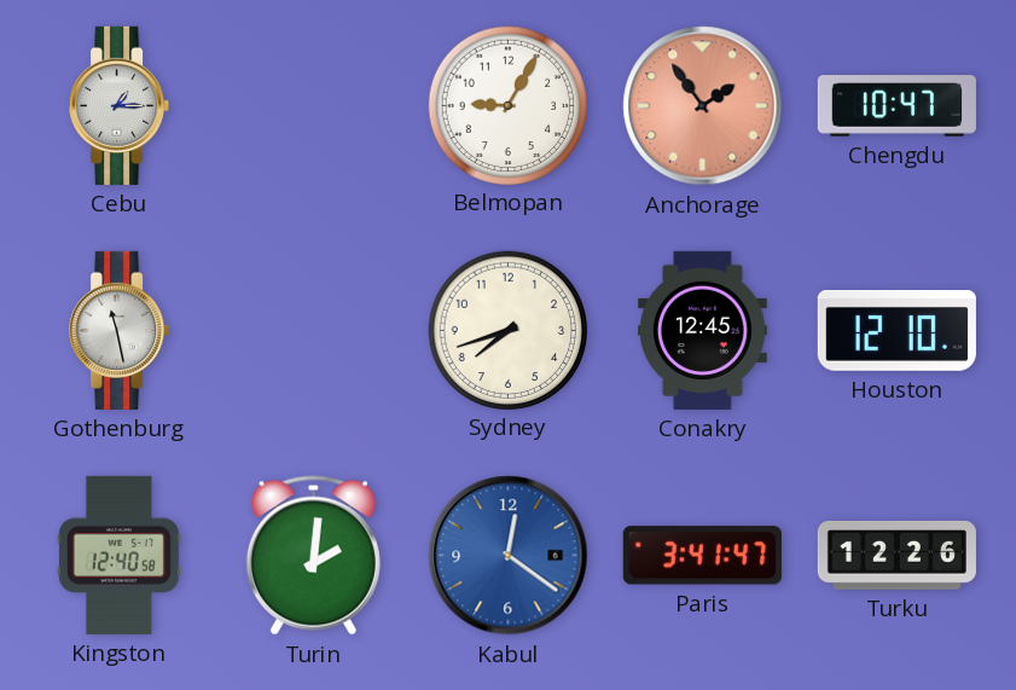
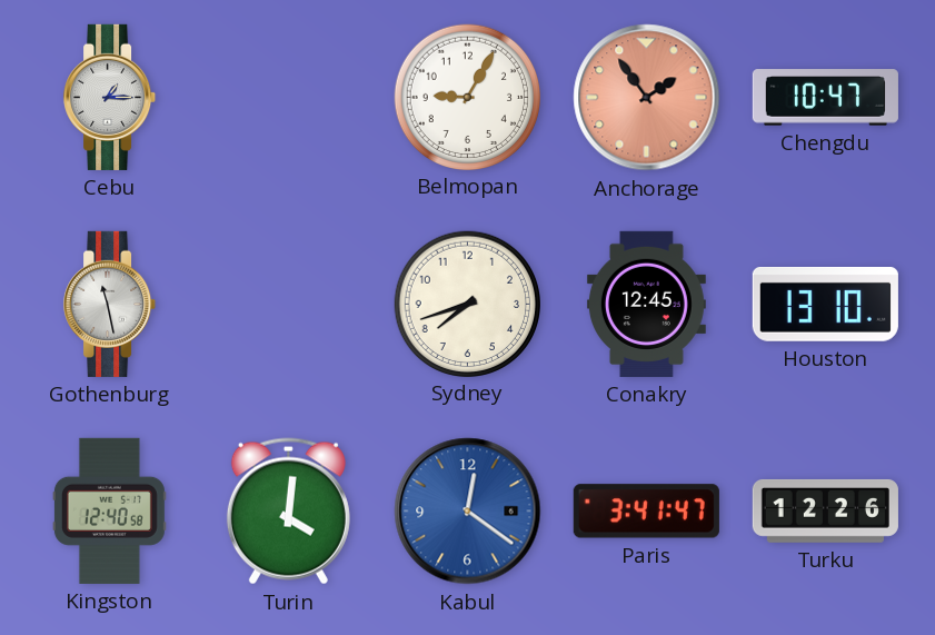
Houston: 12:10 -> 13:10 (825, 304)
Turin: 2:01 -> 4:01 (288, 512)
